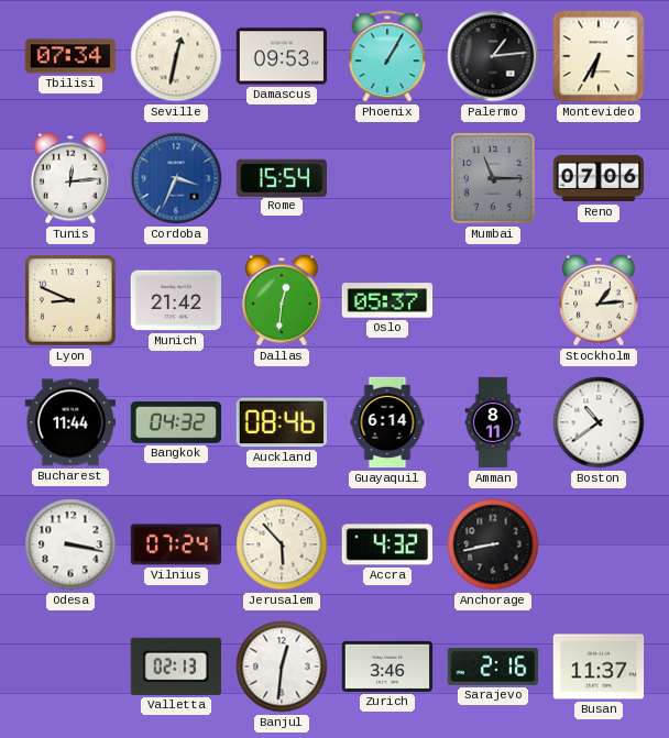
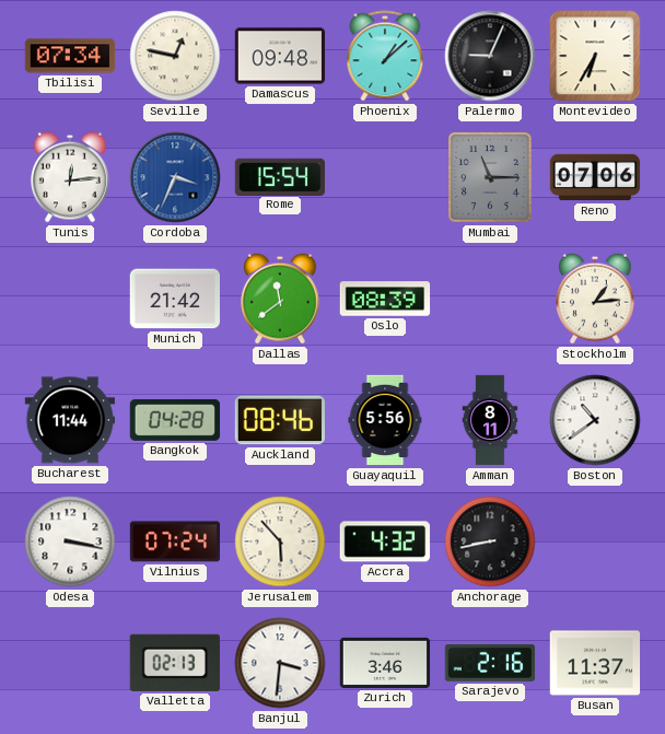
Seville: 12:32 -> 12:47 (175, 56)
Damascus: 09:53 -> 09:48 (280, 56)
Phoenix: 1:05 -> 1:08 (385, 56)
Palermo: 1:14 -> 9:04 (490, 56)
Lyon: 8:49 -> none (70, 300)
Dallas: 12:31 -> 11:39 (281, 299)
Oslo: 05:37 -> 08:39 (385, 299)
Bangkok: 04:32 -> 04:28 (175, 420)
Guayaquil: 6:14 -> 5:56 (385, 420)
Banjul: 12:31 -> 3:31 (280, 663)
